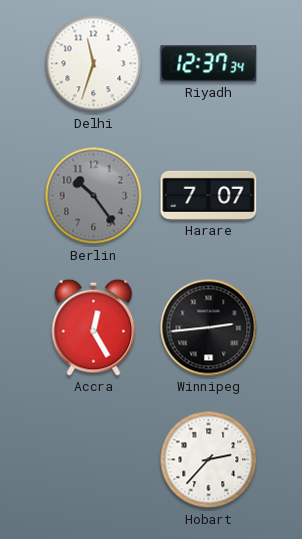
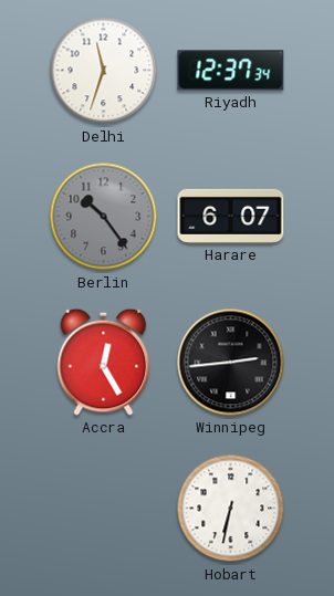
Harare: 7:07 -> 6:07 (231, 216)
Hobart: 2:37 -> 6:32 (231, 509)
